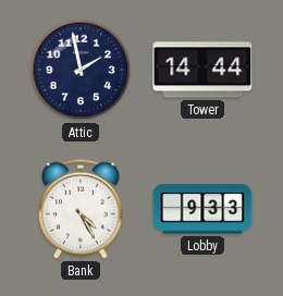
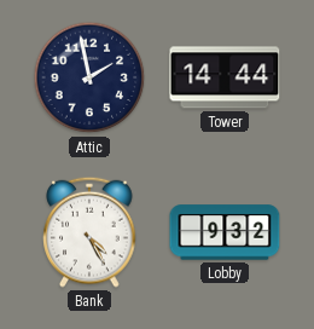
Lobby: 9:33 -> 9:32 (225, 232)
